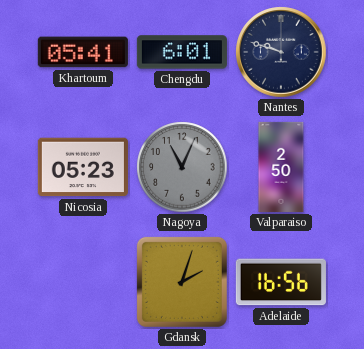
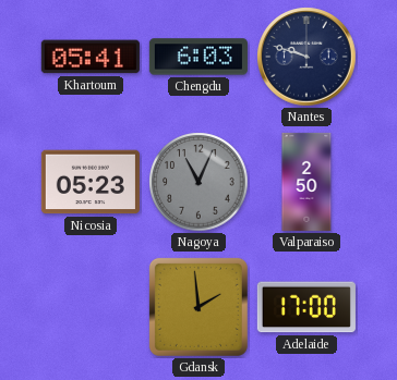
Chengdu: 6:01 -> 6:03 (198, 57)
Gdansk: 2:03 -> 1:59 (198, 307)
Adelaide: 16:56 -> 17:00 (306, 307)
